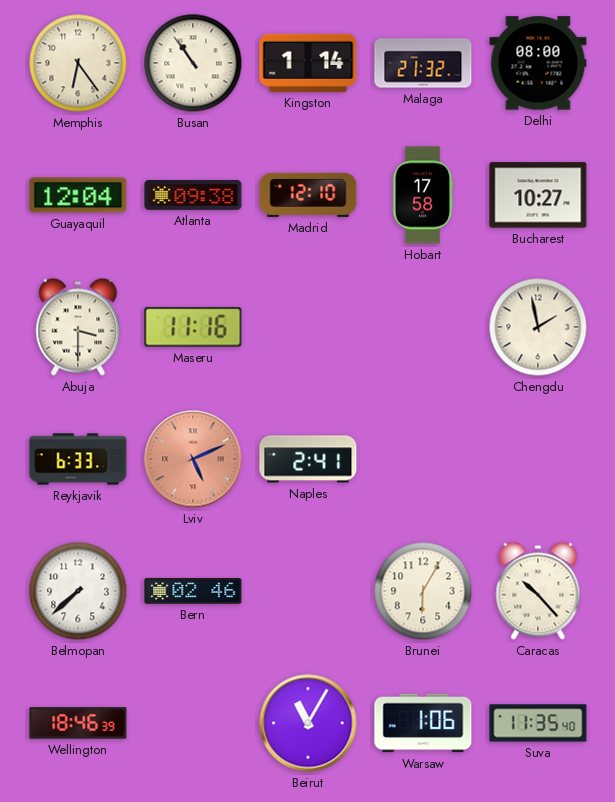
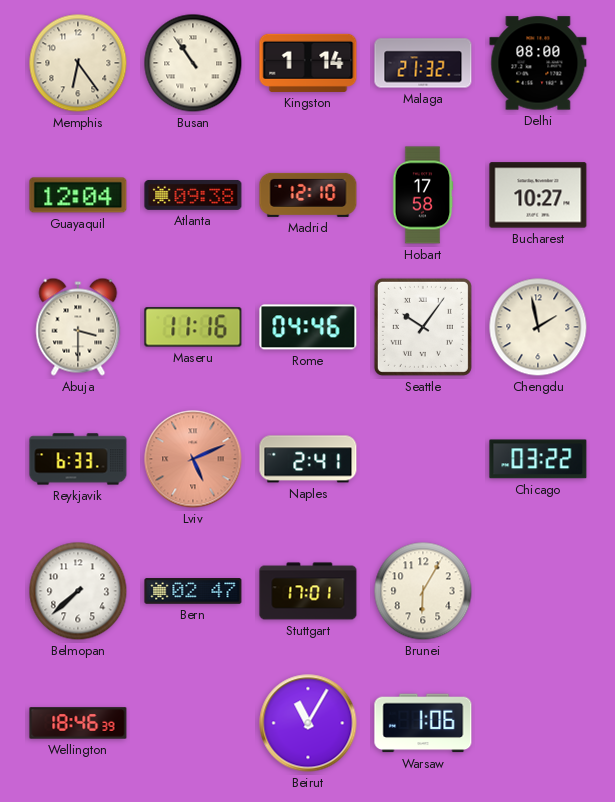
Rome: none -> 04:46 (308, 327)
Seattle: none -> 10:06 (423, 327)
Chicago: none -> 03:22 (538, 459)
Bern: 02:46 -> 02:47 (193, 591)
Stuttgart: none -> 17:01 (308, 591)
Caracas: 10:23 -> none (538, 591)
Suva: 11:35 -> none (538, 723)
